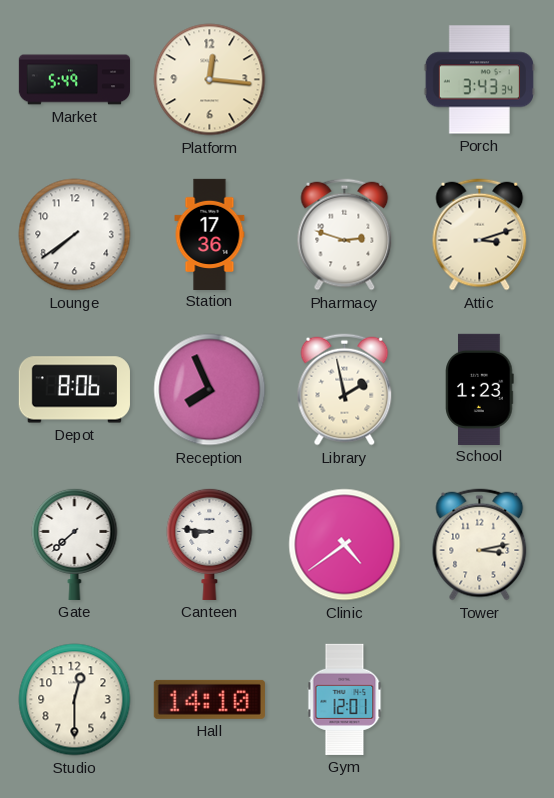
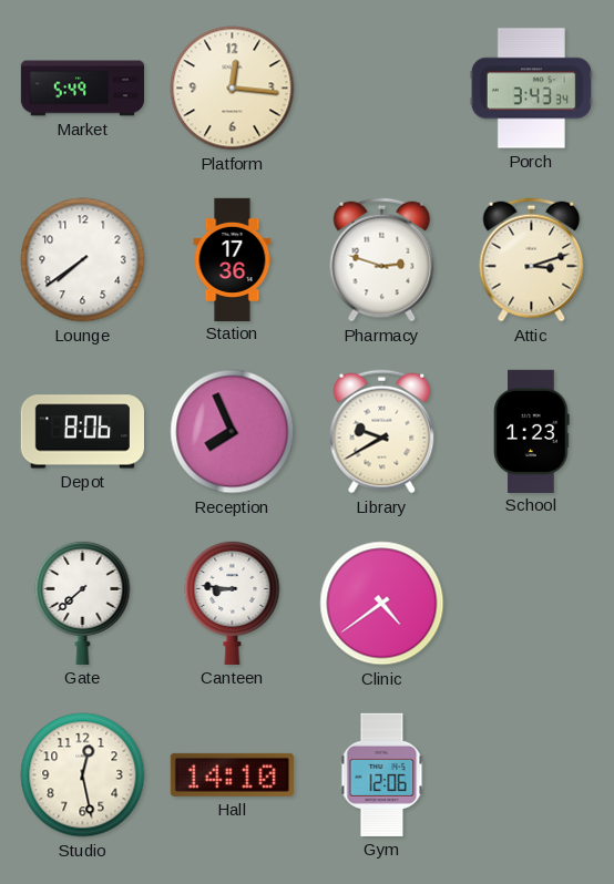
Library: 1:58 -> 9:40 (382, 432)
Tower: 3:13 -> none (480, 545)
Studio: 12:30 -> 12:28 (83, 775)
Gym: 12:01 -> 12:06 (382, 774)
